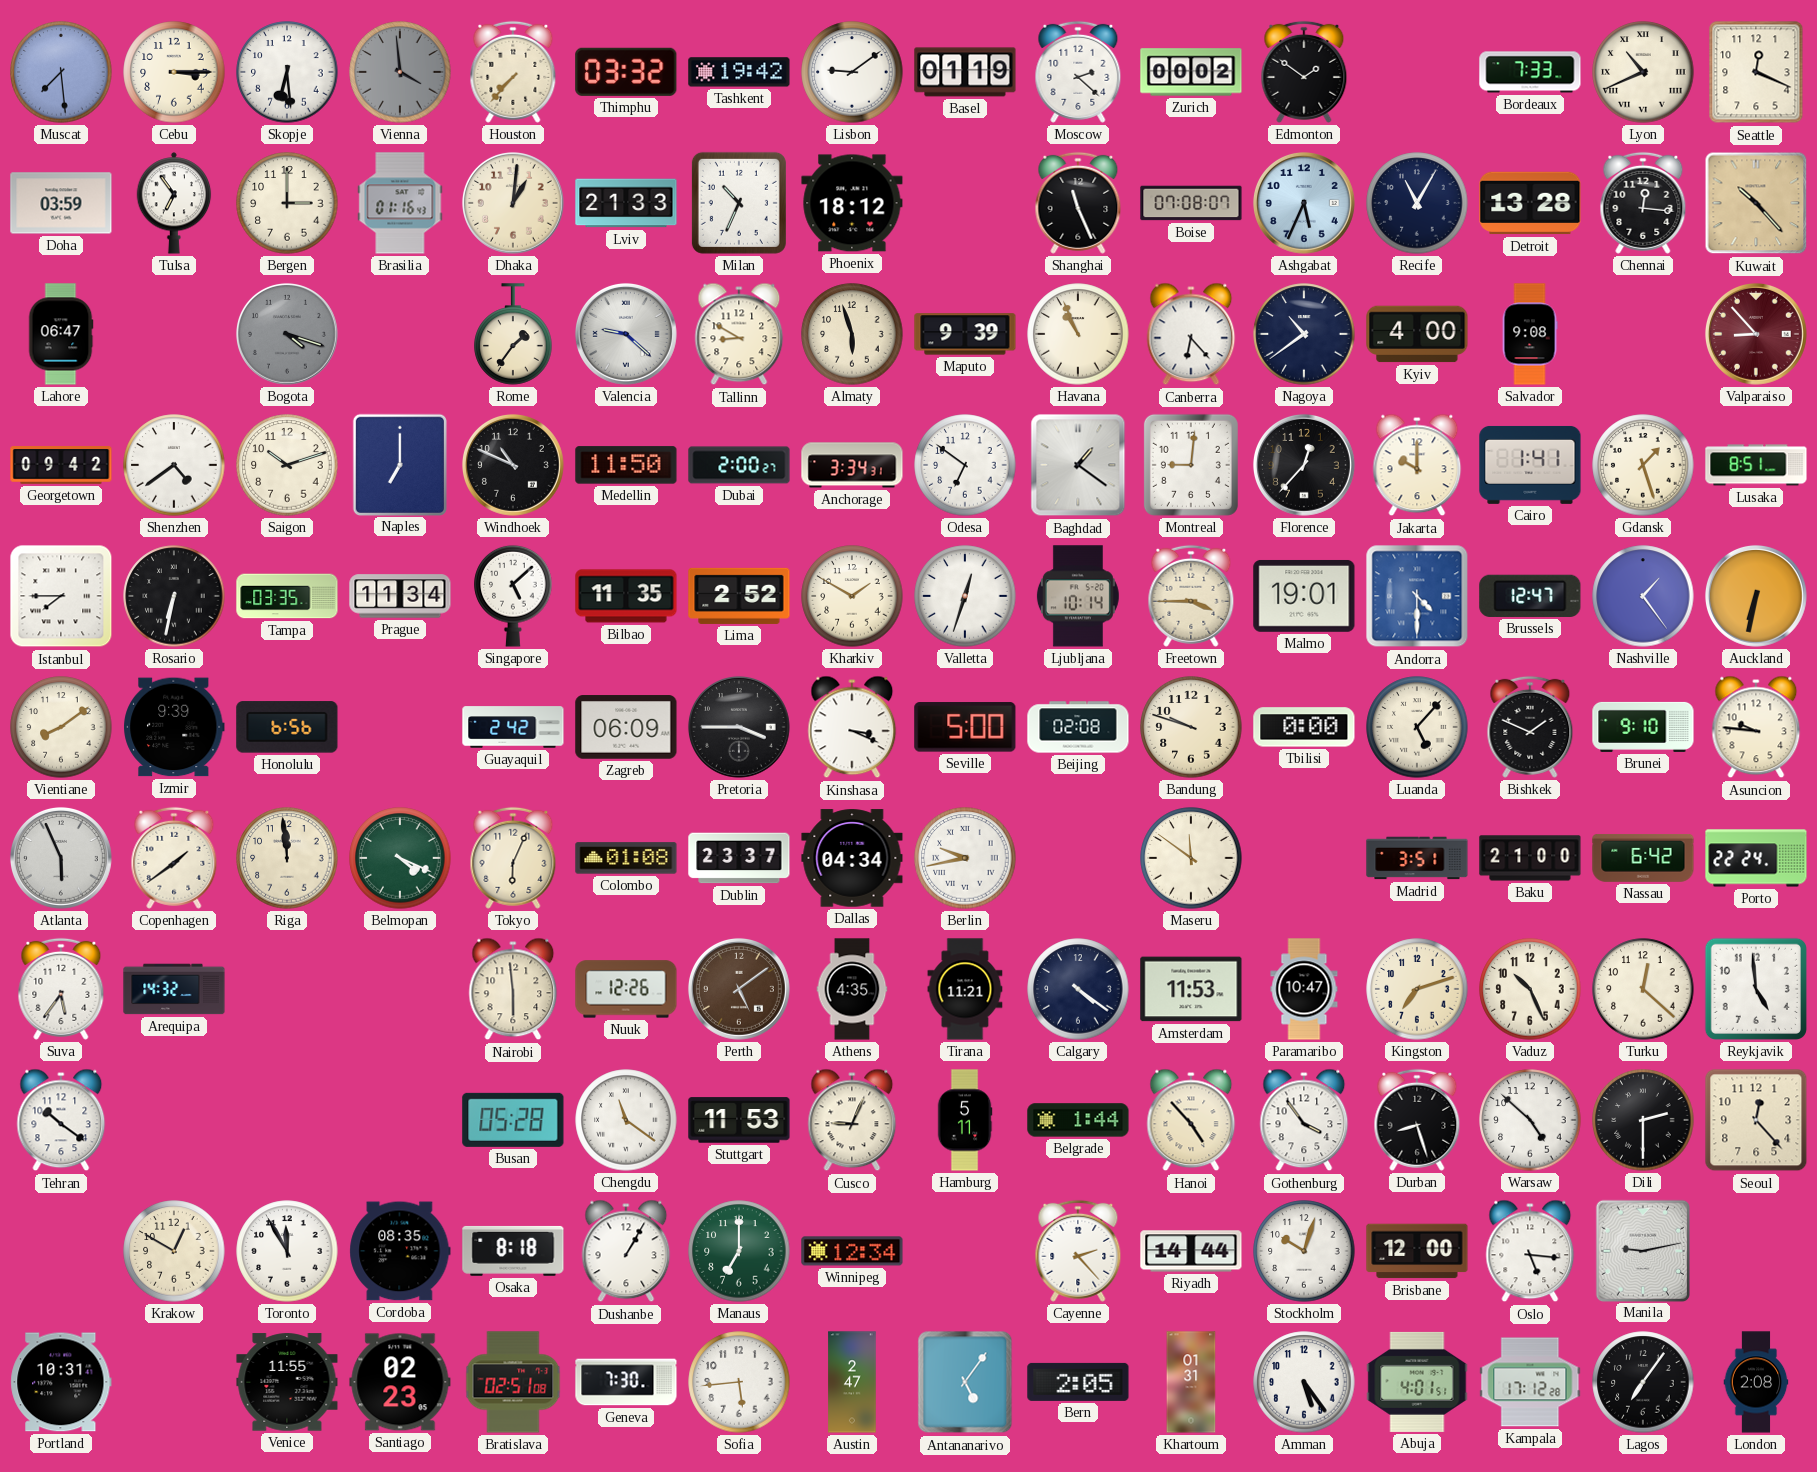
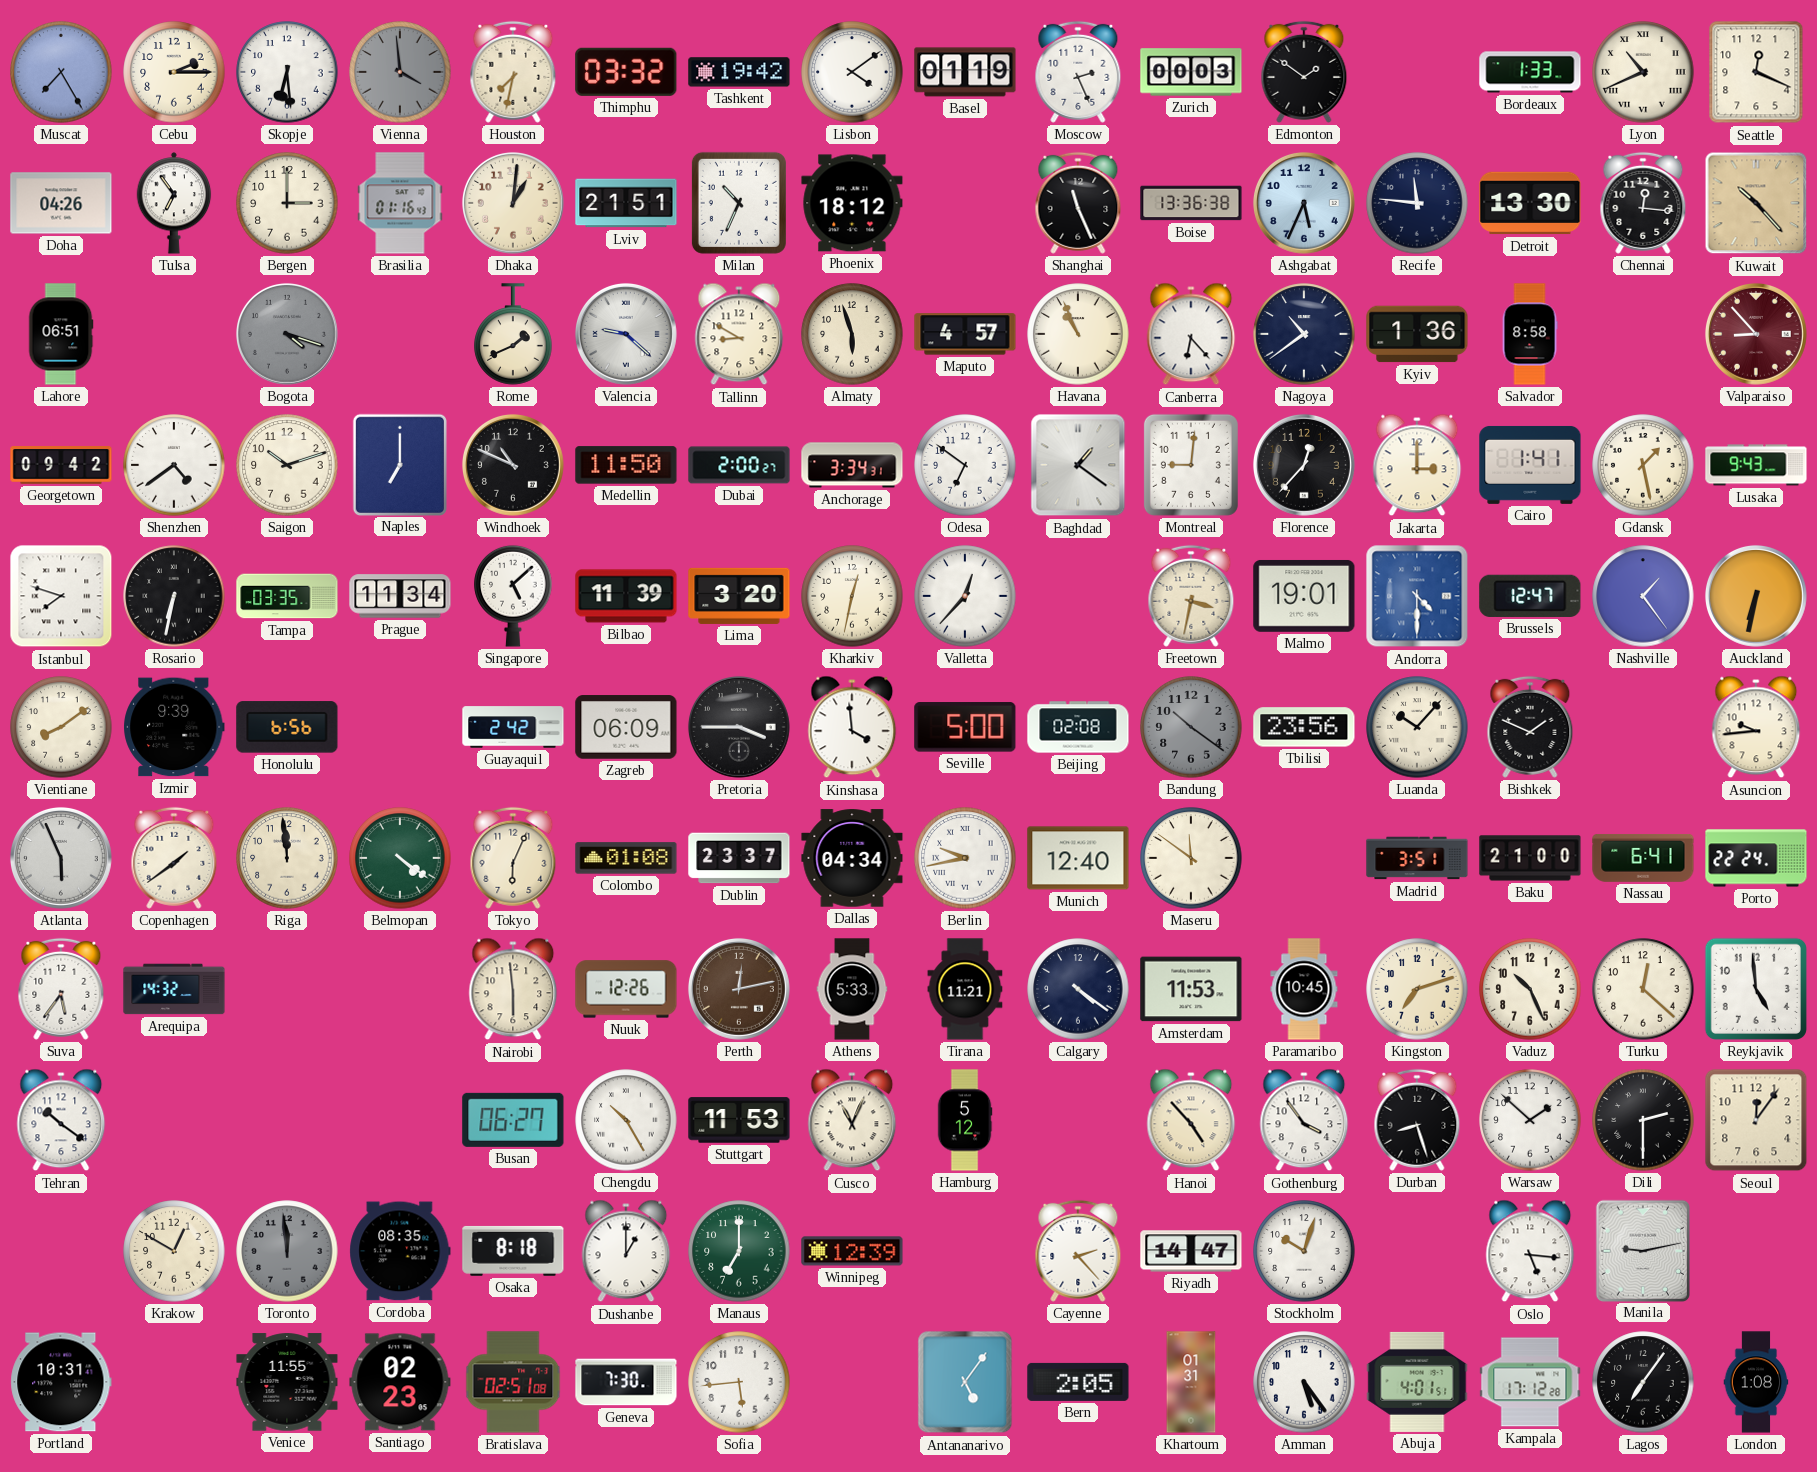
Muscat: 7:29 -> 7:25 (61, 72)
Cebu: 3:15 -> 2:15 (174, 72)
Houston: 7:37 -> 7:32 (513, 72)
Lisbon: 9:09 -> 4:09 (852, 72)
Moscow: 2:22 -> 2:26 (1078, 72)
Zurich: 00:02 -> 00:03 (1191, 72)
Bordeaux: 7:33 -> 1:33 (1530, 72)
Doha: 03:59 -> 04:26 (61, 203)
Lviv: 21:33 -> 21:51 (626, 203)
Boise: 07:08 -> 13:36 (1191, 203)
Recife: 11:05 -> 11:46 (1417, 203)
Detroit: 13:28 -> 13:30 (1530, 203)
Lahore: 06:47 -> 06:51 (61, 334)
Rome: 1:36 -> 1:41 (513, 334)
Maputo: 9:39 -> 4:57 (965, 334)
Kyiv: 4:00 -> 1:36 (1417, 334)
Salvador: 9:08 -> 8:58 (1530, 334)
Jakarta: 10:00 -> 3:00 (1417, 465)
Gdansk: 1:27 -> 1:28 (1643, 465)
Lusaka: 8:51 -> 9:43 (1756, 465)
Istanbul: 7:45 -> 7:48 (61, 596)
Bilbao: 11:35 -> 11:39 (626, 596)
Lima: 2:52 -> 3:20 (739, 596)
Kharkiv: 1:50 -> 12:32 (852, 596)
Valletta: 12:33 -> 12:37 (965, 596)
Ljubljana: 10:14 -> none (1078, 596)
Freetown: 3:45 -> 3:32 (1191, 596)
Kinshasa: 3:19 -> 3:59 (852, 727)
Bandung: 9:48 -> 10:21 (1191, 727)
Bandung dial: cream -> grey (1191, 727)
Tbilisi: 0:00 -> 23:56 (1304, 727)
Luanda: 5:07 -> 10:07 (1417, 727)
Brunei: 9:10 -> none (1643, 727)
Asuncion: 9:46 -> 9:44 (1756, 727)
Belmopan: 4:19 -> 4:21 (400, 858)
Munich: none -> 12:40 (1078, 858)
Nassau: 6:42 -> 6:41 (1643, 858)
Perth: 5:09 -> 12:13 (739, 989)
Athens: 4:35 -> 5:33 (852, 989)
Paramaribo: 10:47 -> 10:45 (1304, 989)
Busan: 05:28 -> 06:27 (513, 1120)
Chengdu: 11:21 -> 10:25 (626, 1120)
Cusco: 9:04 -> 11:04 (852, 1120)
Hamburg: 5:11 -> 5:12 (965, 1120)
Belgrade: 1:44 -> none (1078, 1120)
Warsaw: 4:52 -> 1:52 (1530, 1120)
Seoul: 12:23 -> 12:06 (1756, 1120)
Toronto: 11:55 -> 11:59 (287, 1251)
Toronto dial: white -> grey (287, 1251)
Dushanbe: 1:05 -> 1:00 (626, 1251)
Winnipeg: 12:34 -> 12:39 (852, 1251)
Riyadh: 14:44 -> 14:47 (1191, 1251)
Brisbane: 12:00 -> none (1417, 1251)
Austin: 2:47 -> none (852, 1382)
London: 2:08 -> 1:08 (1756, 1382)
